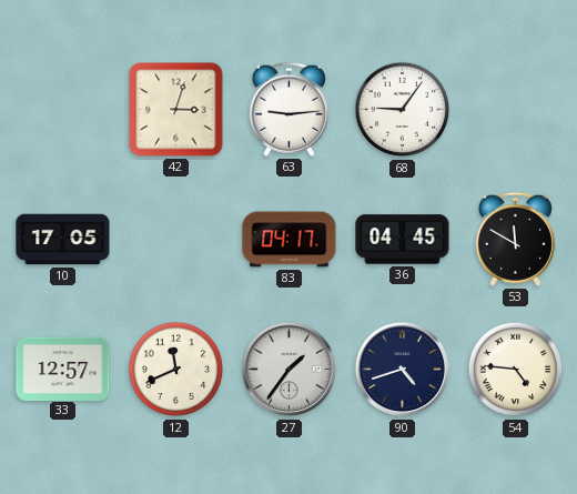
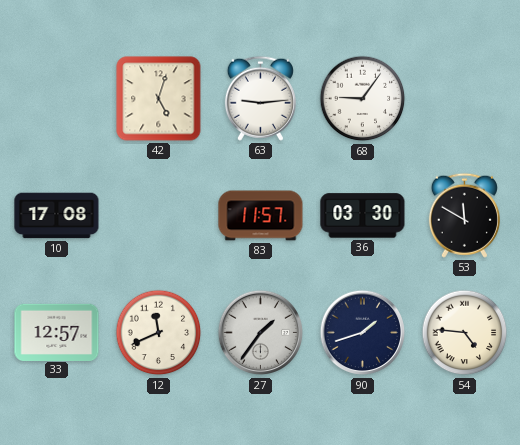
42: 3:03 -> 5:03 (159, 99)
10: 17:05 -> 17:08 (57, 216)
83: 04:17 -> 11:57 (261, 216)
36: 04:45 -> 03:30 (363, 216)
90: 4:42 -> 1:42 (363, 333)
